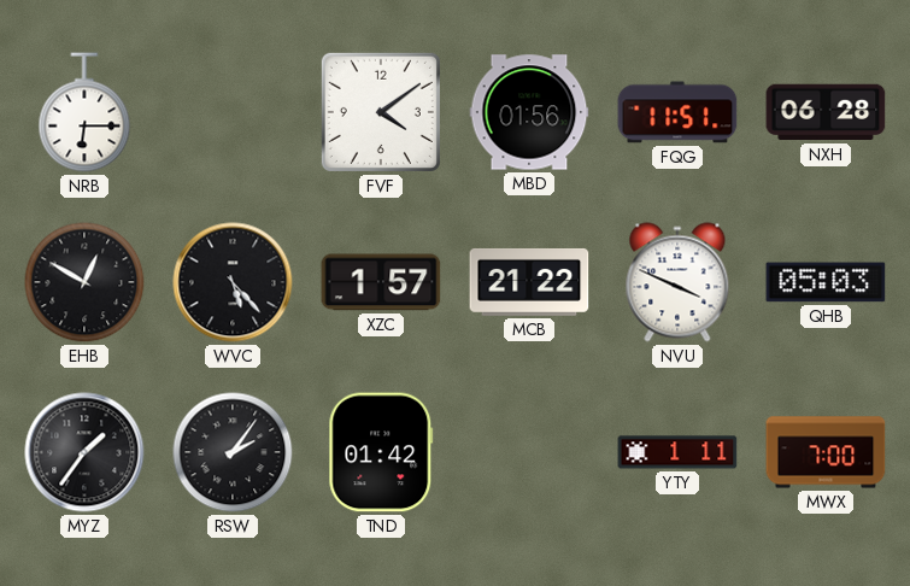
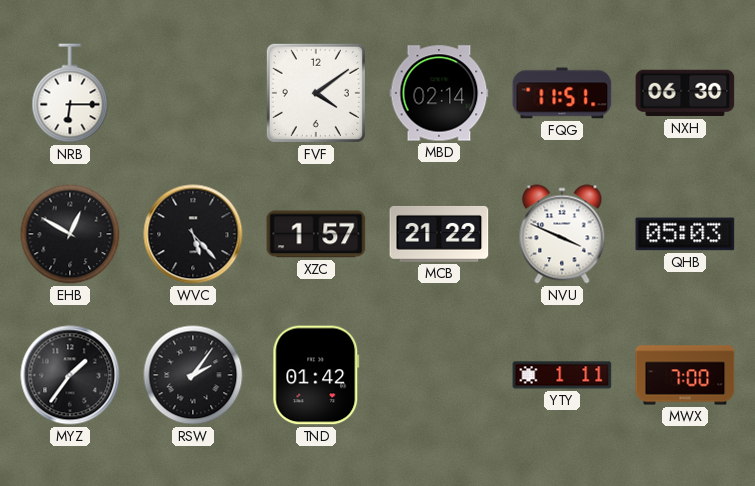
MBD: 01:56 -> 02:14 (439, 93)
NXH: 06:28 -> 06:30 (685, 93)
